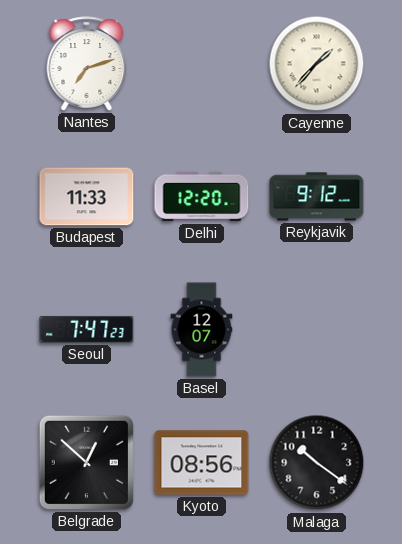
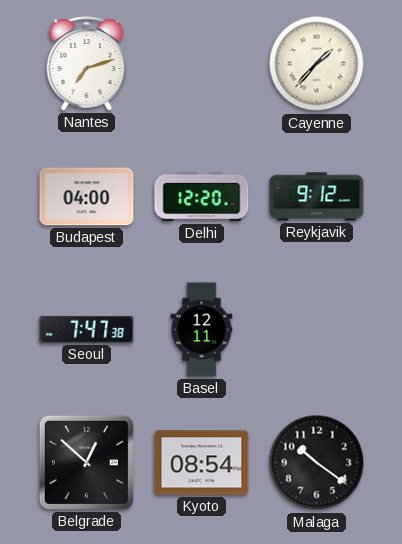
Budapest: 11:33 -> 04:00 (87, 197)
Seoul: 7:47:23 -> 7:47:38 (87, 329)
Basel: 12:07 -> 12:11 (202, 330)
Kyoto: 08:56 -> 08:54 (202, 463)
